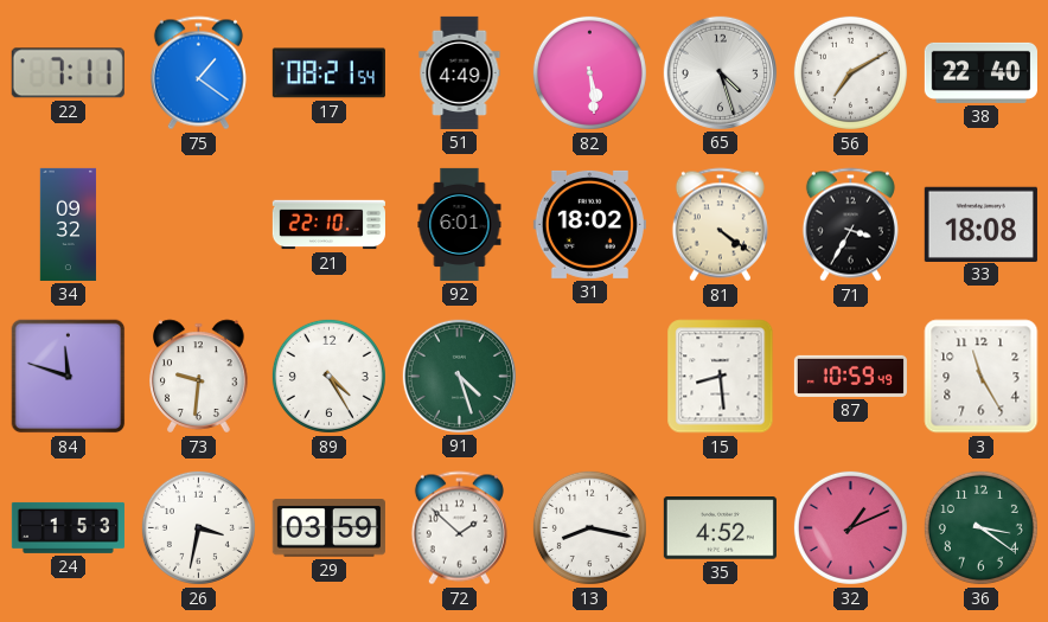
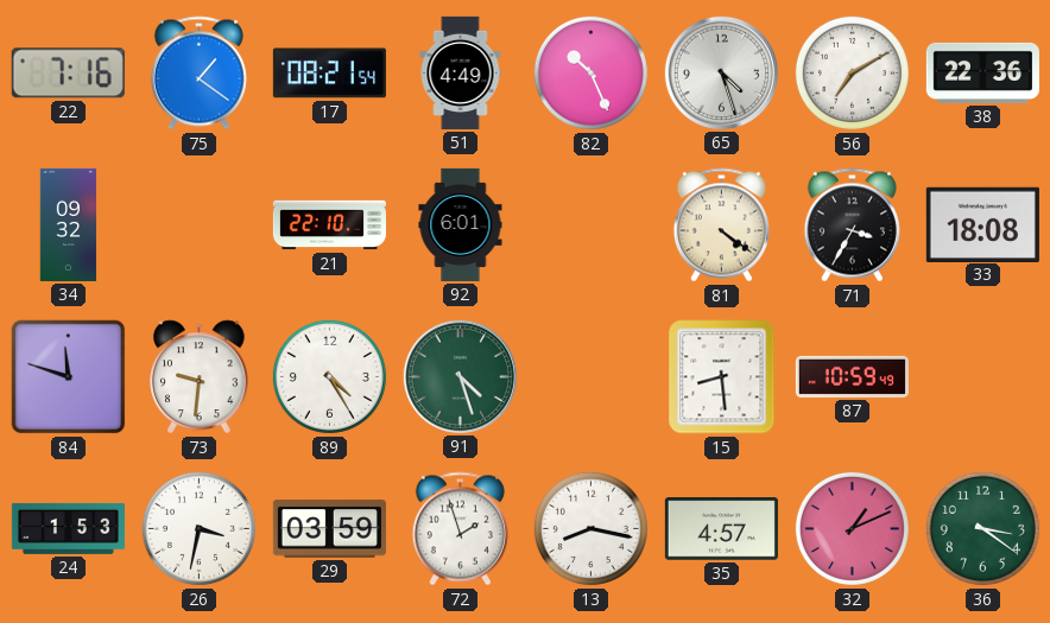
22: 7:11 -> 7:16 (68, 74)
82: 5:29 -> 10:26 (590, 72)
38: 22:40 -> 22:36 (982, 72)
31: 18:02 -> none (589, 224)
3: 11:25 -> none (982, 377)
72: 1:52 -> 1:57 (460, 529)
35: 4:52 -> 4:57 (721, 529)
